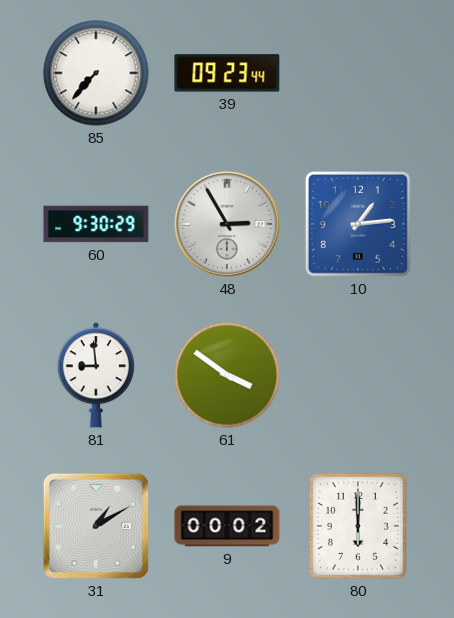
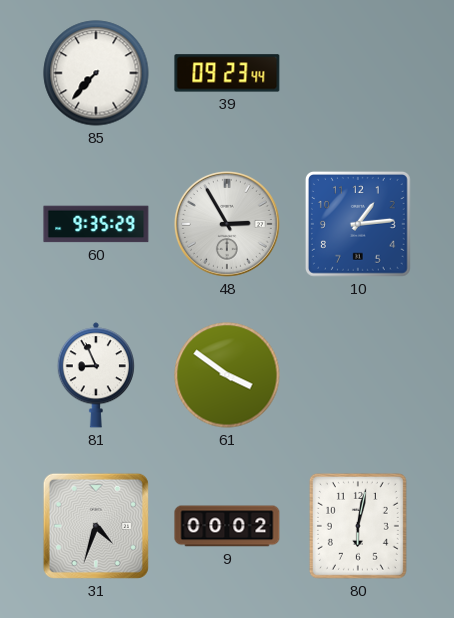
60: 9:30 -> 9:35 (96, 224)
81: 8:59 -> 8:56 (96, 375)
31: 1:10 -> 4:33 (96, 526)
80: 6:00 -> 6:02 (358, 526)
